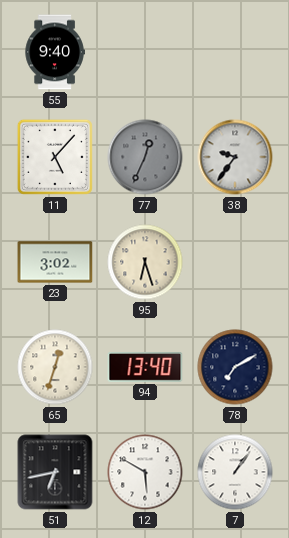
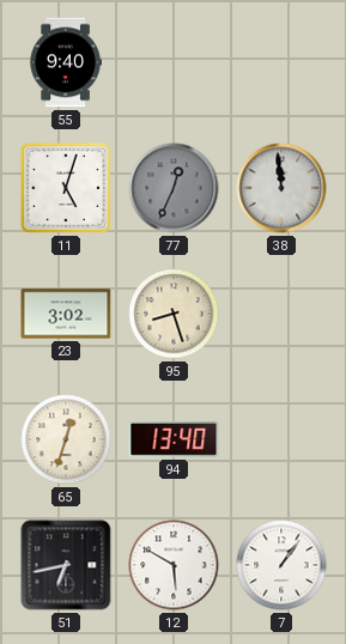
11: 5:07 -> 5:03 (66, 188)
38: 9:36 -> 11:59 (281, 188)
95: 6:27 -> 8:27 (174, 314)
78: 7:10 -> none (235, 367)
